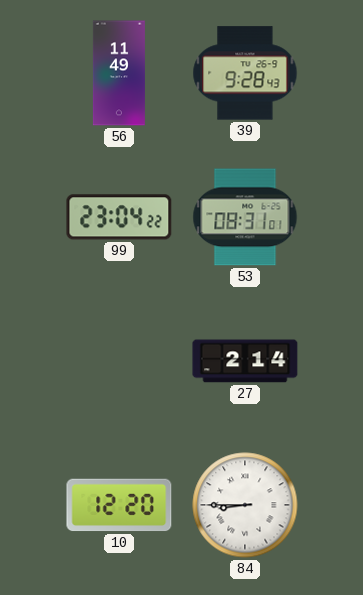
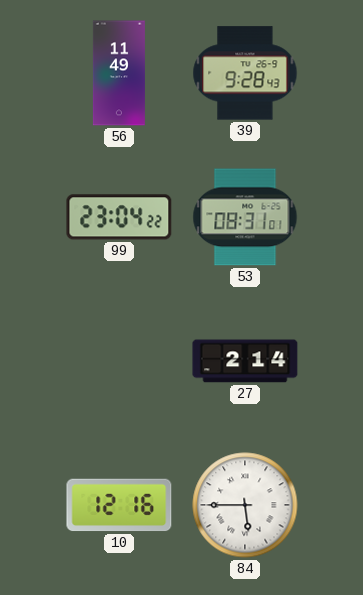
10: 12:20 -> 12:16 (119, 505)
84: 8:45 -> 5:45 (245, 505)
